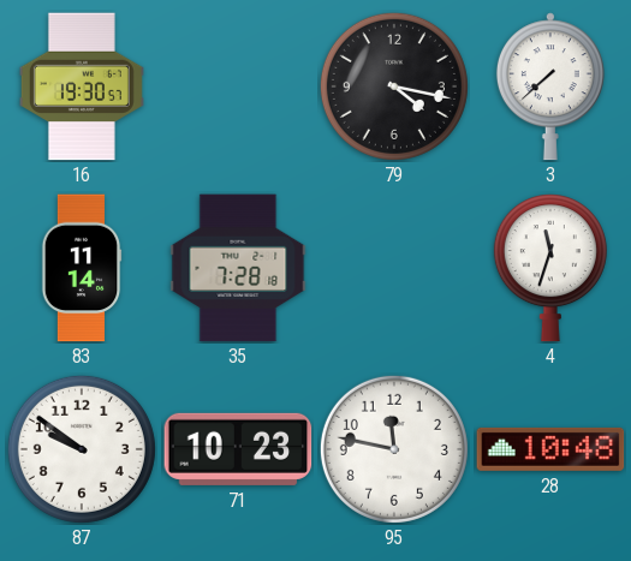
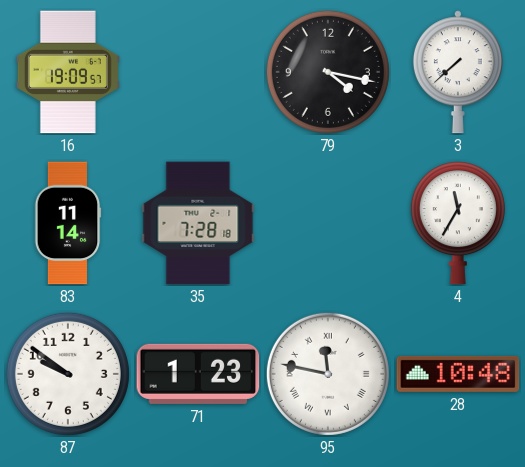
16: 19:30 -> 19:09 (68, 72)
4: 11:33 -> 11:35 (458, 223)
71: 10:23 -> 1:23 (198, 374)
95 numerals: Arabic -> Roman (328, 374)
